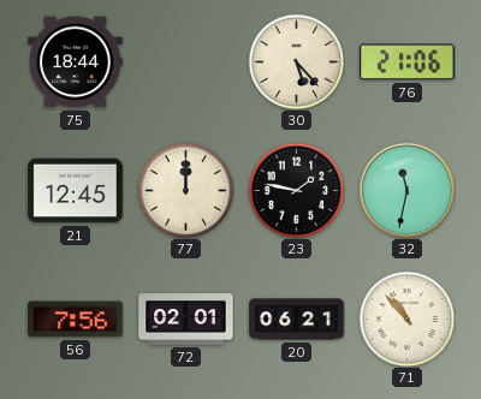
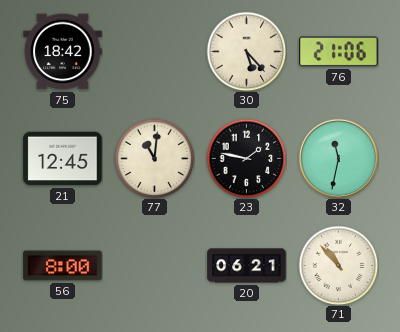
75: 18:44 -> 18:42 (63, 52)
77: 12:00 -> 11:01 (154, 158)
56: 7:56 -> 8:00 (63, 266)
72: 02:01 -> none (186, 320)
